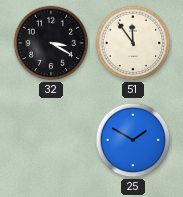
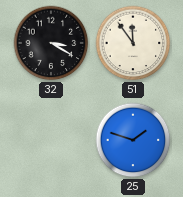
25: 1:50 -> 1:48 (133, 140)
